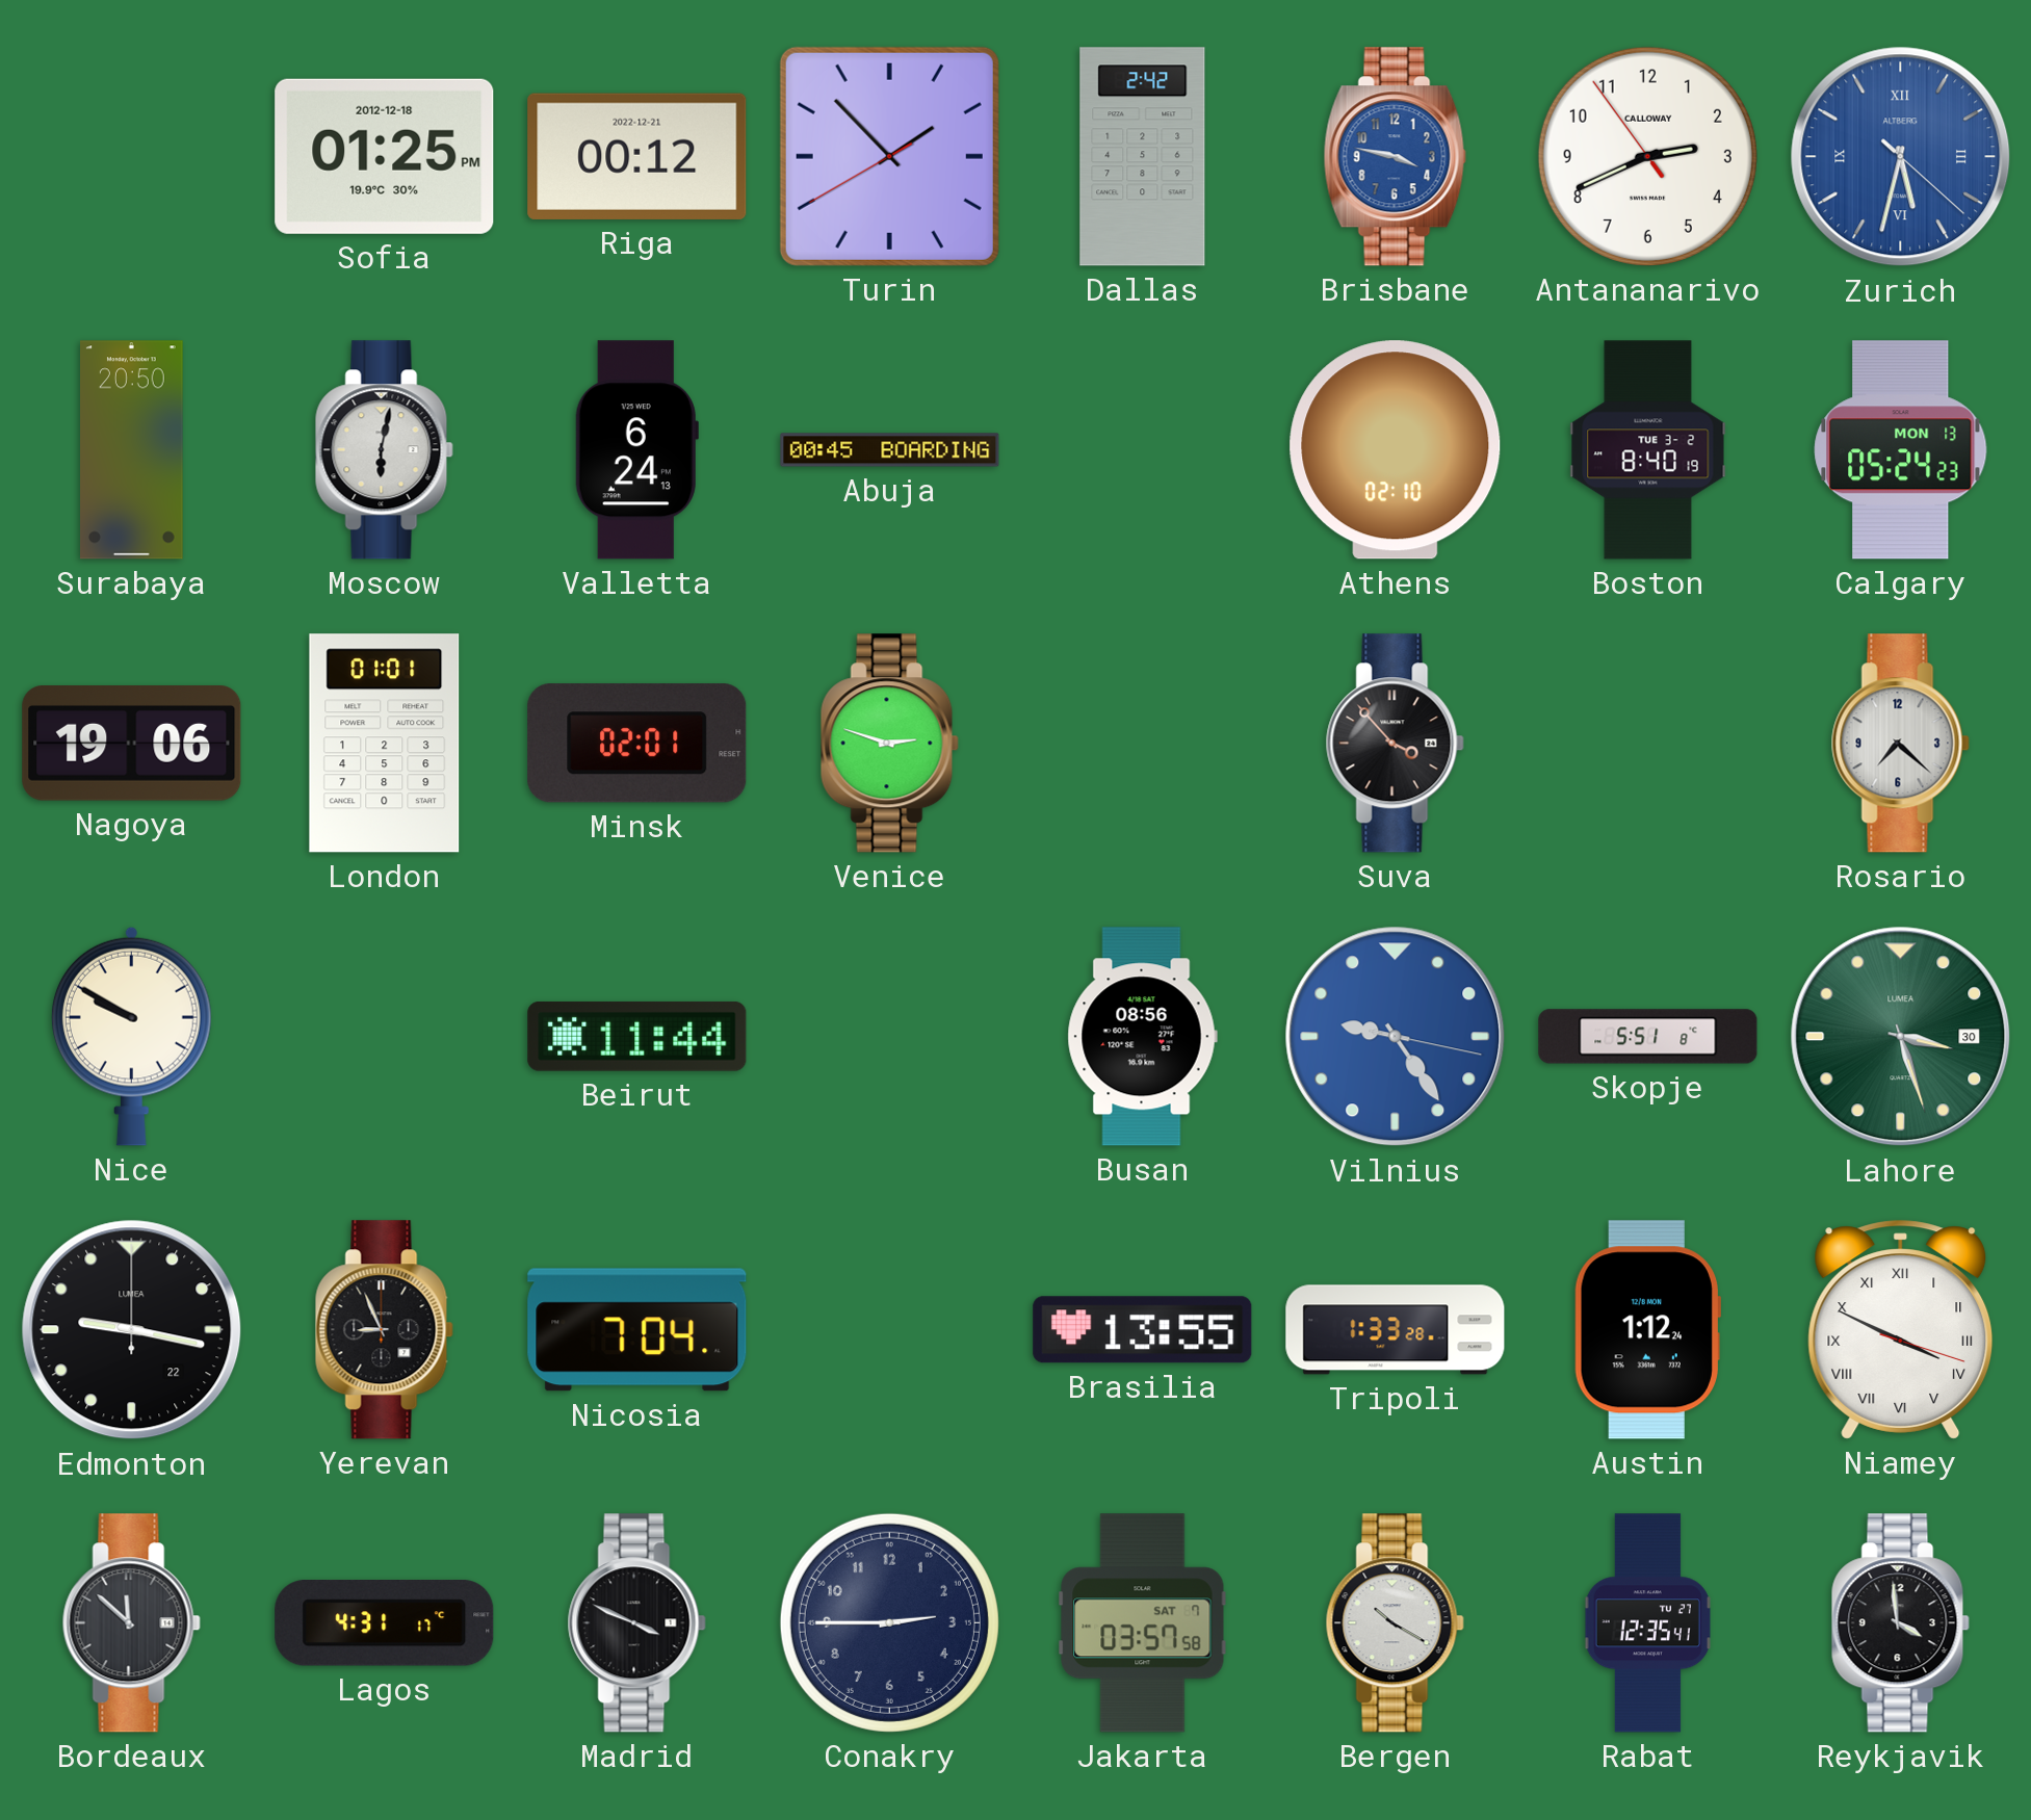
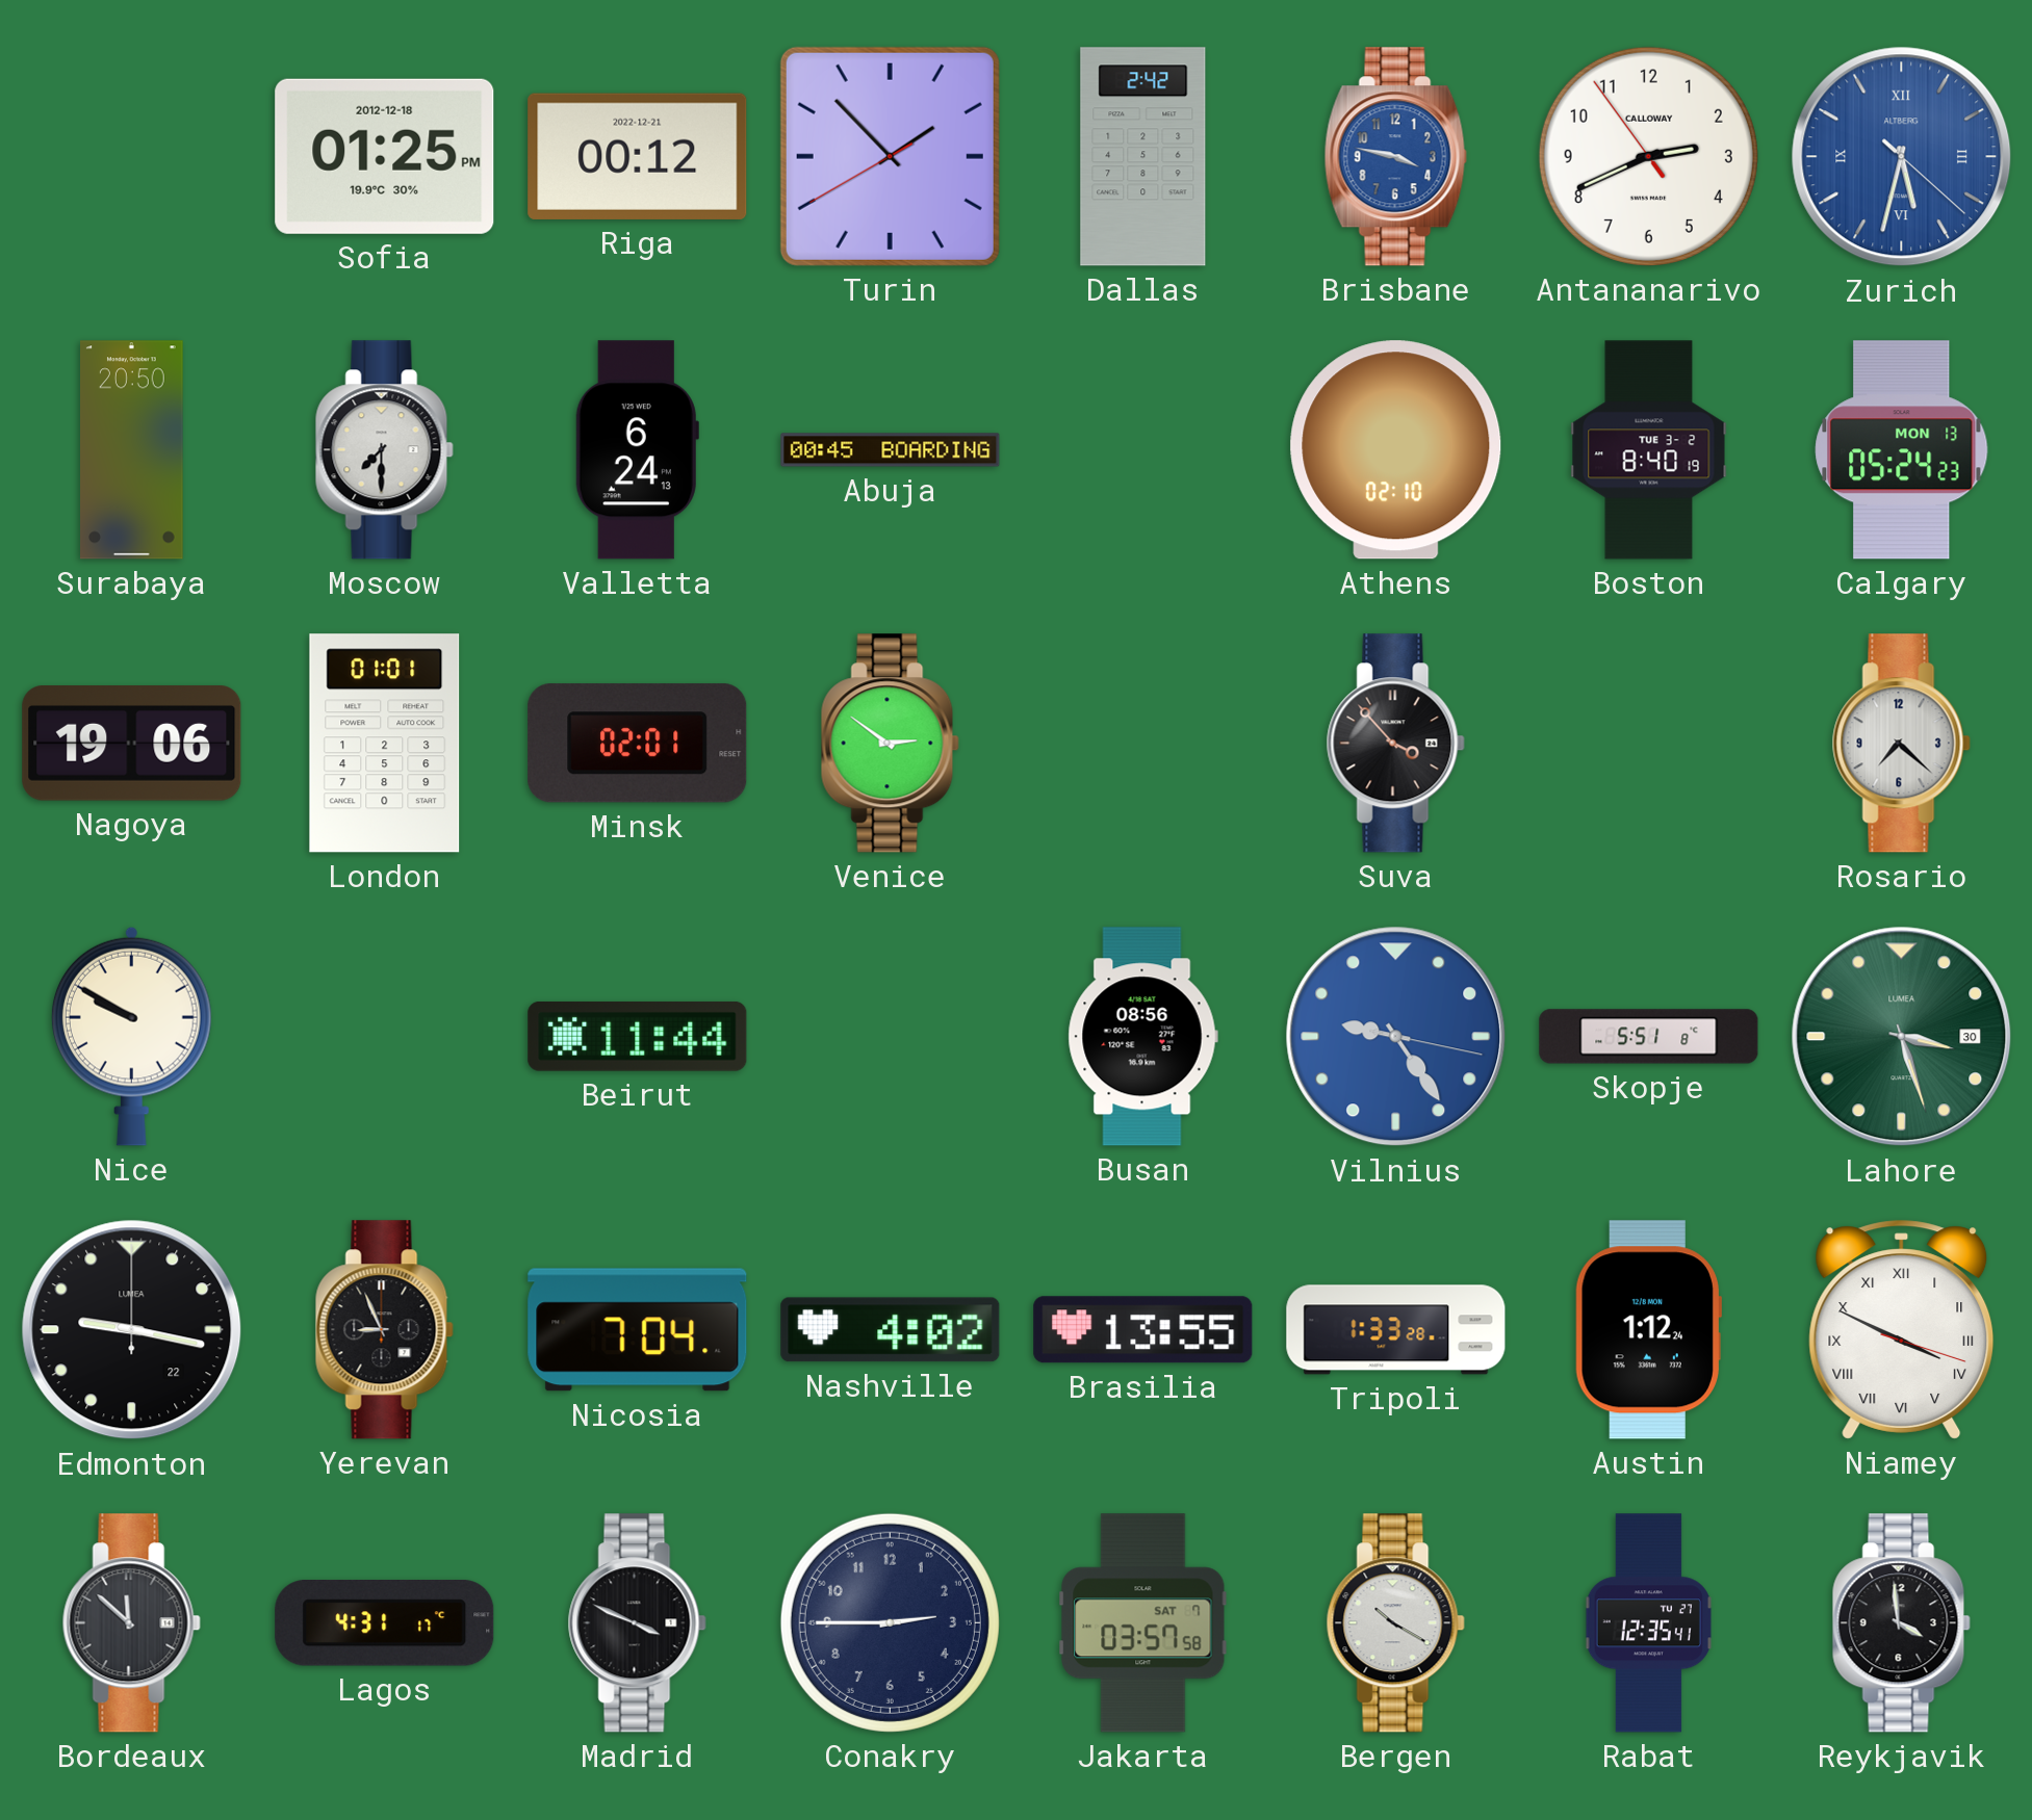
Moscow: 6:02 -> 7:30 (384, 450)
Venice: 2:48 -> 2:51 (890, 744)
Nashville: none -> 4:02 (891, 1330)
